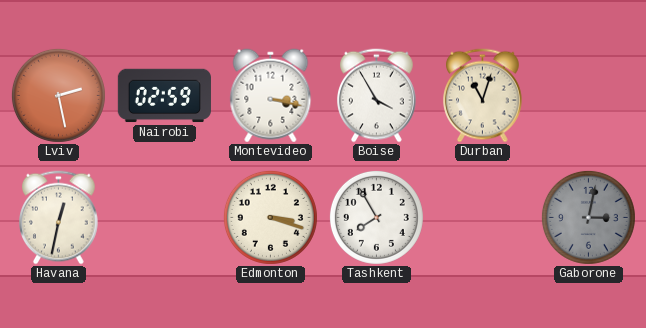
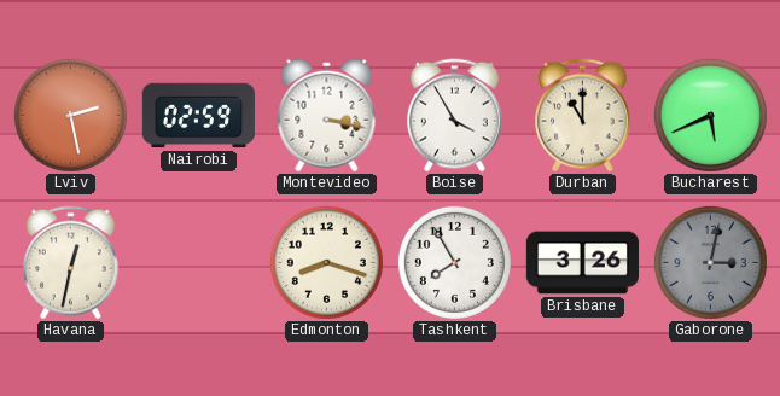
Durban: 11:03 -> 11:00 (583, 116)
Bucharest: none -> 5:41 (710, 115)
Edmonton: 3:18 -> 8:18 (326, 262)
Brisbane: none -> 3:26 (582, 263)
